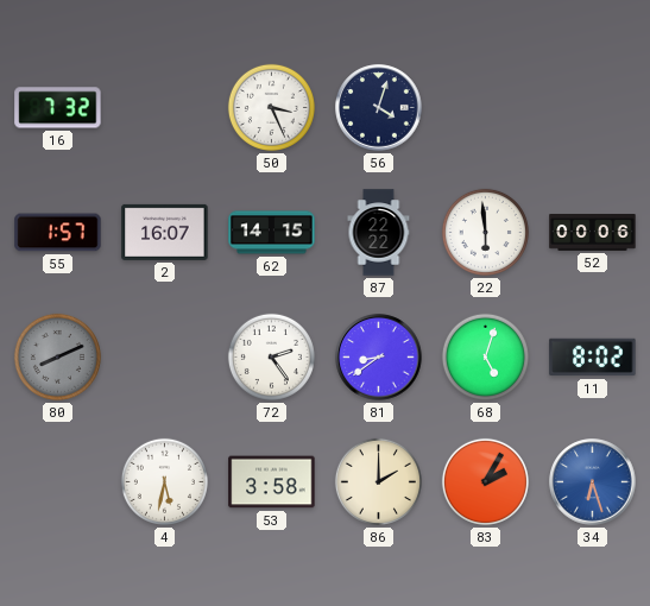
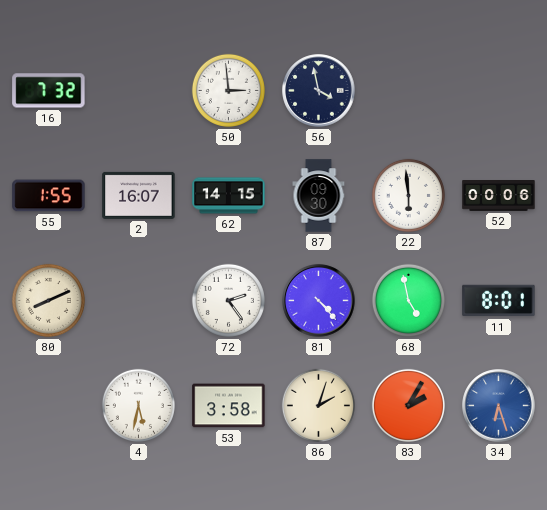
50: 3:26 -> 2:59 (228, 90)
56: 4:03 -> 3:58 (319, 91)
55: 1:57 -> 1:55 (49, 196)
87: 22:22 -> 09:30 (319, 196)
80 dial: grey -> cream (48, 300)
81: 8:39 -> 4:23 (319, 301)
68: 5:03 -> 4:58 (408, 300)
11: 8:02 -> 8:01 (499, 301)
86: 2:00 -> 2:03 (318, 405)
